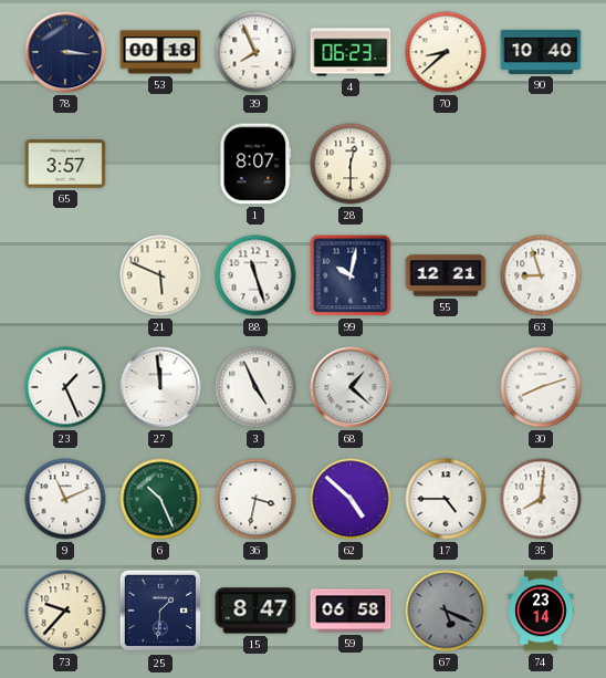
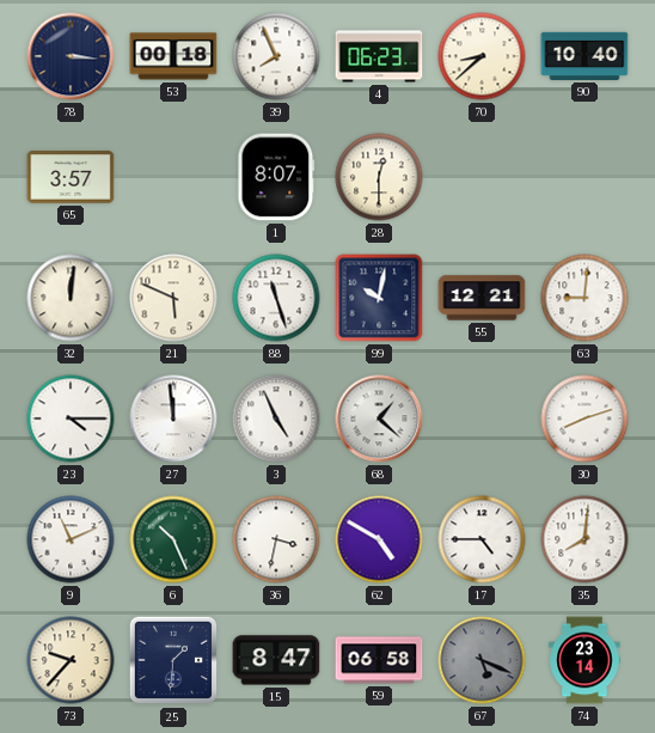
32: none -> 12:01 (71, 298)
63: 8:57 -> 9:01 (584, 298)
23: 1:26 -> 4:15 (71, 419)
62: 4:52 -> 4:50 (379, 539)
